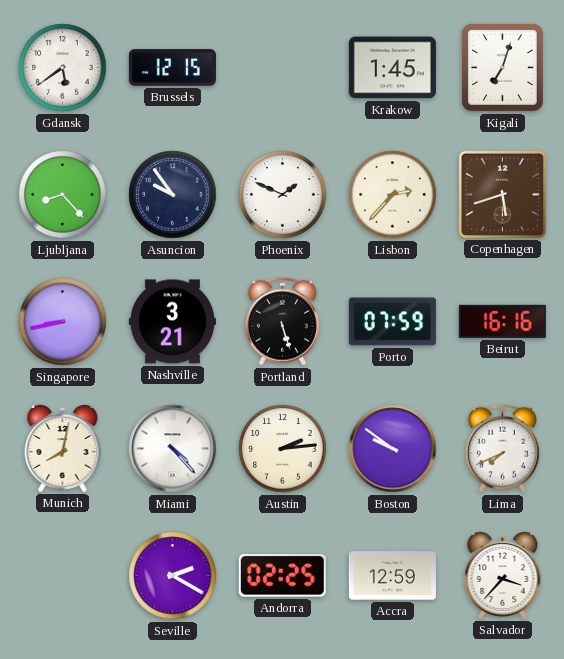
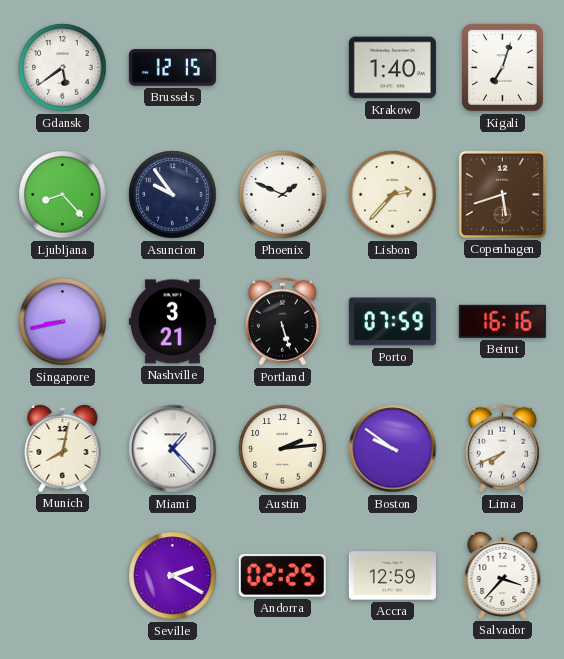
Krakow: 1:45 -> 1:40 (392, 68)
Miami: 4:23 -> 1:23 (173, 449)
